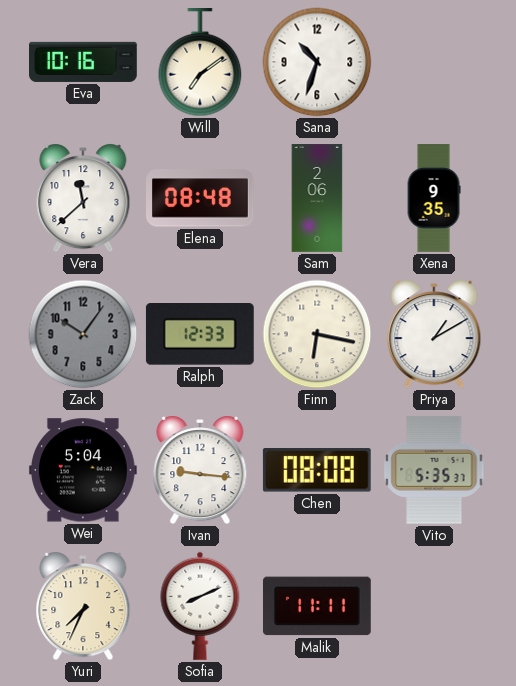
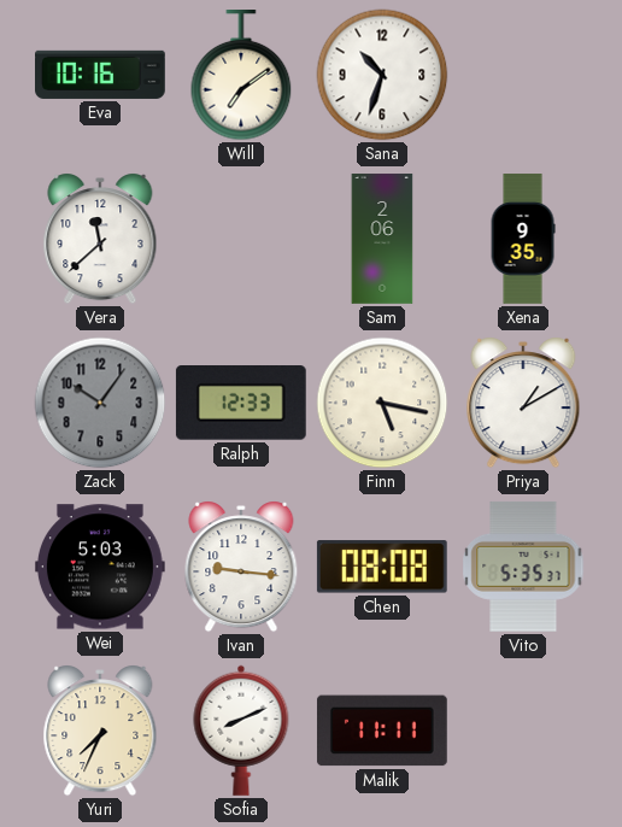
Elena: 08:48 -> none (201, 198)
Finn: 6:17 -> 5:17 (382, 403)
Wei: 5:04 -> 5:03 (100, 567)
